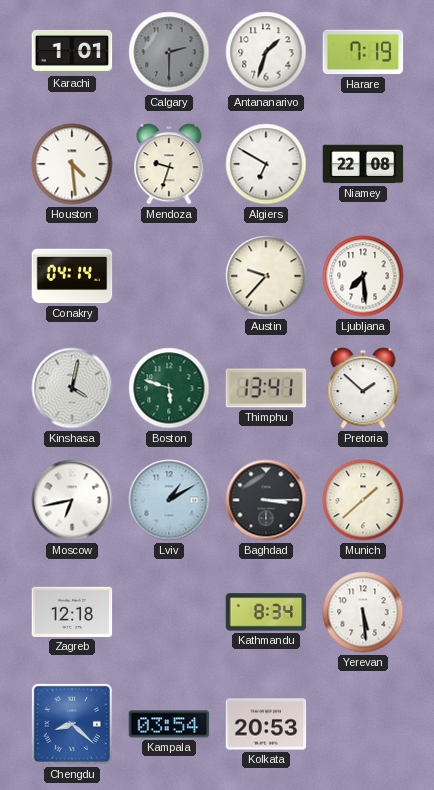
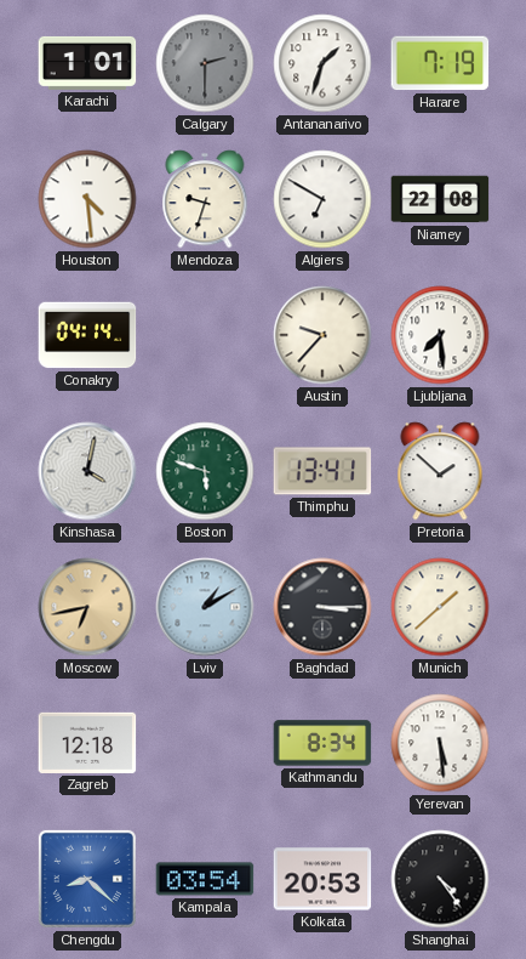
Moscow dial: white -> champagne (87, 607)
Shanghai: none -> 4:24 (440, 879)
